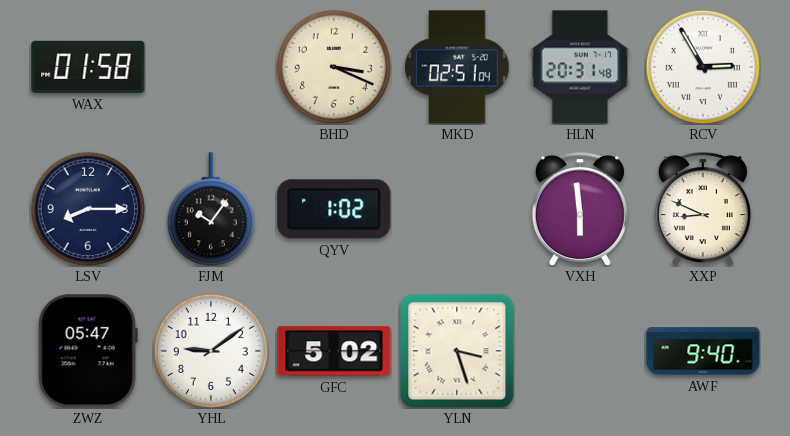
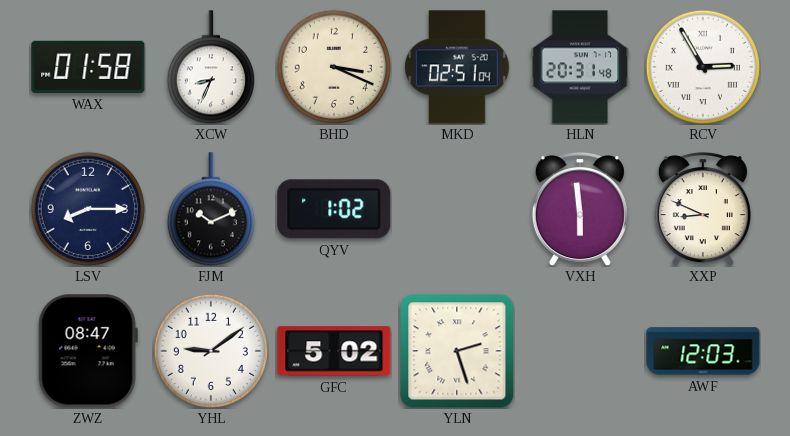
XCW: none -> 8:34 (211, 67)
FJM: 10:06 -> 10:11 (211, 209)
ZWZ: 05:47 -> 08:47 (88, 351)
YLN: 3:27 -> 2:27 (457, 351)
AWF: 9:40 -> 12:03 (703, 351)
